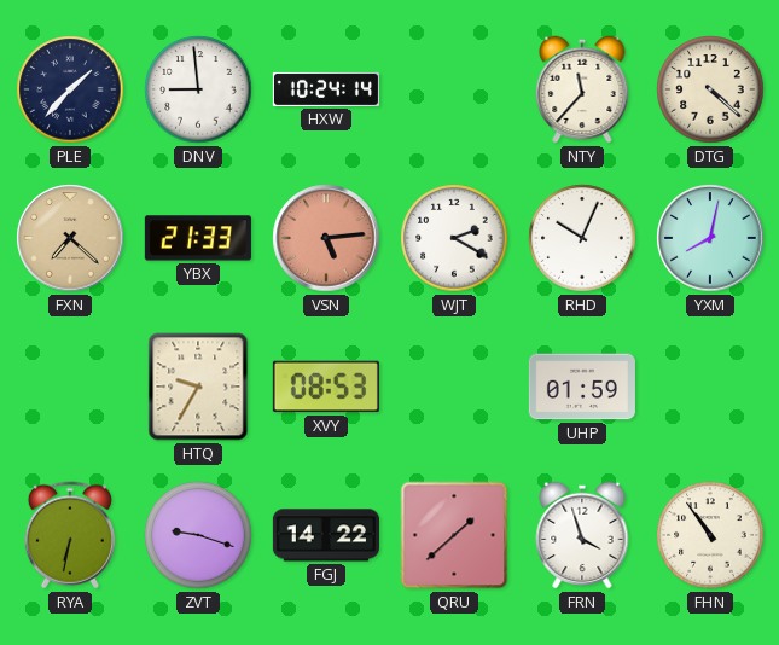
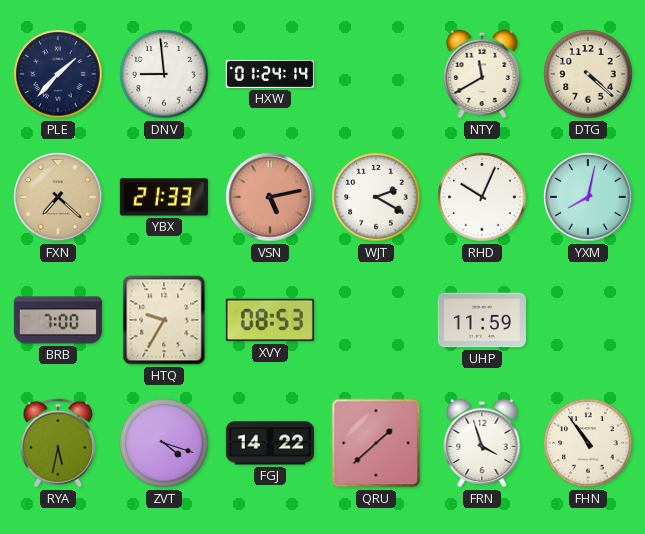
HXW: 10:24 -> 01:24 (270, 74)
NTY: 11:37 -> 11:40 (482, 74)
VSN: 5:14 -> 5:13 (270, 197)
BRB: none -> 7:00 (58, 320)
UHP: 01:59 -> 11:59 (482, 320)
RYA: 6:32 -> 5:32 (58, 443)
ZVT: 9:18 -> 4:18 (164, 443)
